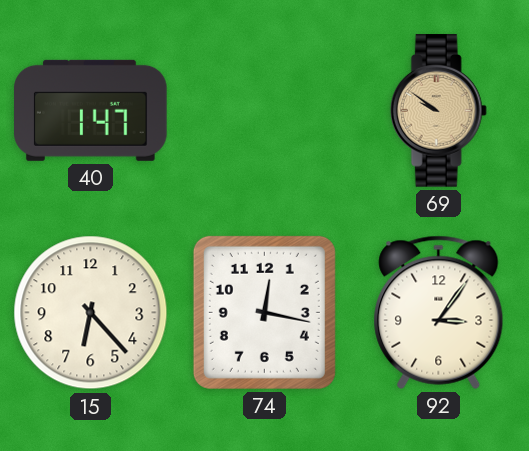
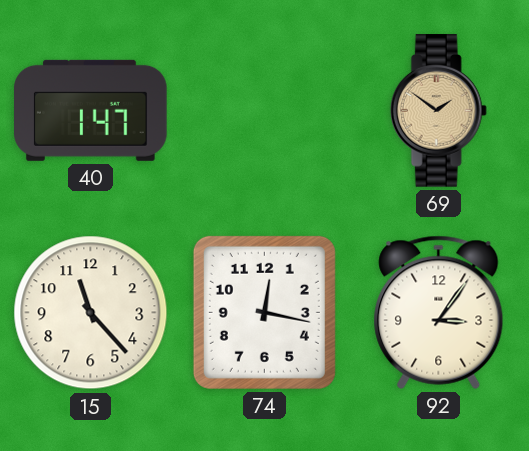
69: 9:51 -> 1:51 (438, 111)
15: 6:23 -> 11:23 (91, 313)
